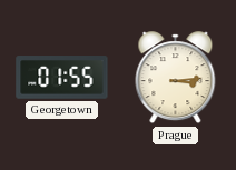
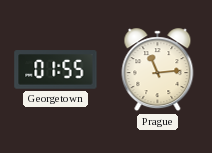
Prague: 3:14 -> 11:14 (158, 70)
